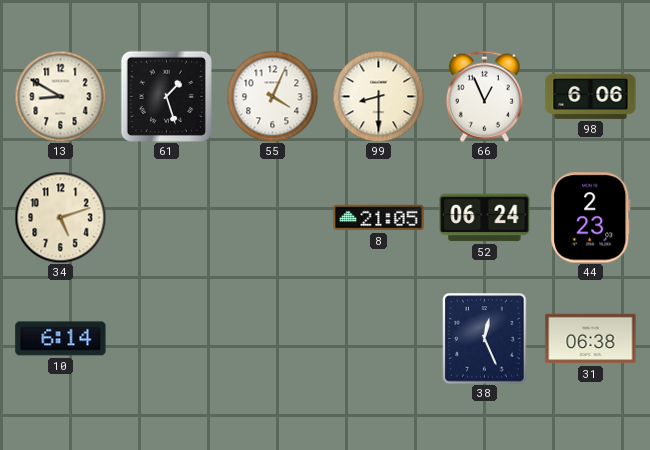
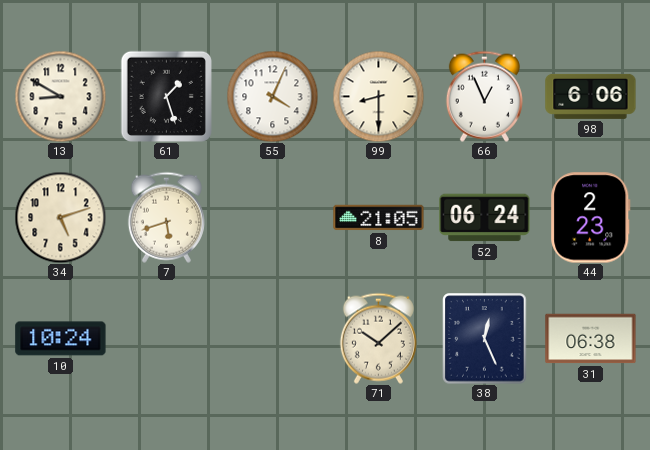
7: none -> 5:42 (166, 217)
10: 6:14 -> 10:24 (61, 339)
71: none -> 10:08 (378, 338)
